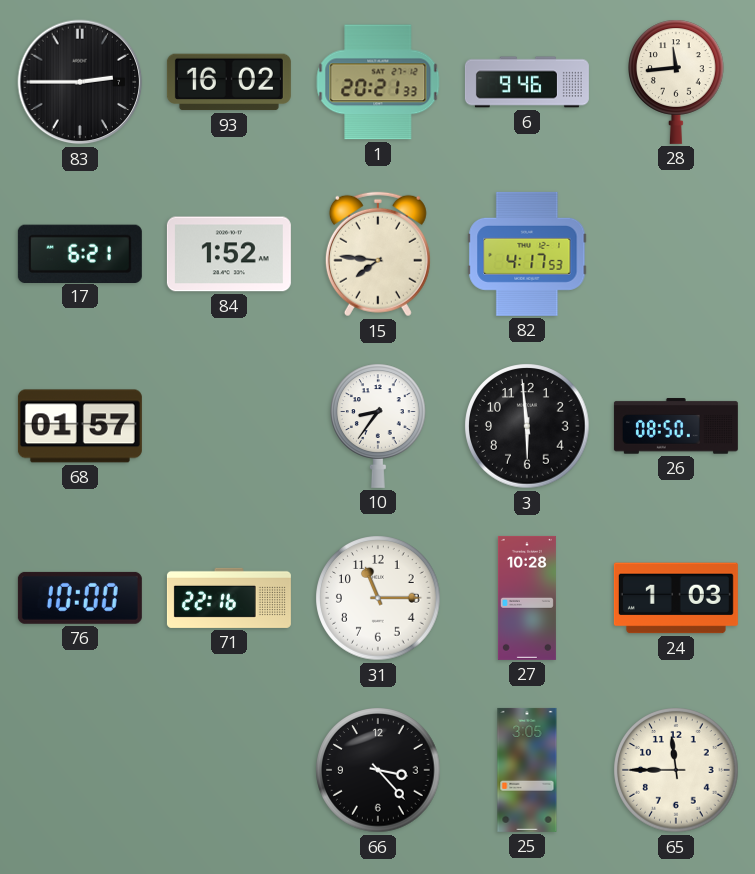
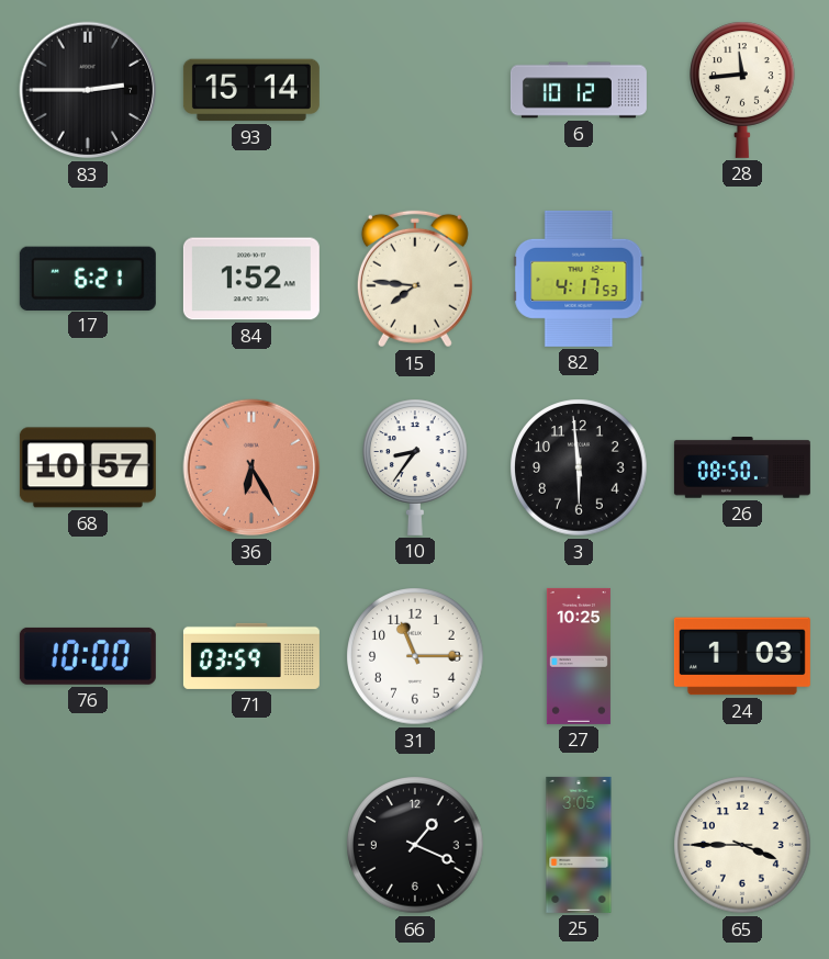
93: 16:02 -> 15:14 (251, 90)
1: 20:21 -> none (378, 82)
6: 9:46 -> 10:12 (579, 90)
68: 01:57 -> 10:57 (88, 467)
36: none -> 6:25 (251, 467)
71: 22:16 -> 03:59 (251, 656)
27: 10:28 -> 10:25 (579, 656)
66: 3:23 -> 1:19 (415, 845)
65: 11:45 -> 3:45 (742, 845)
